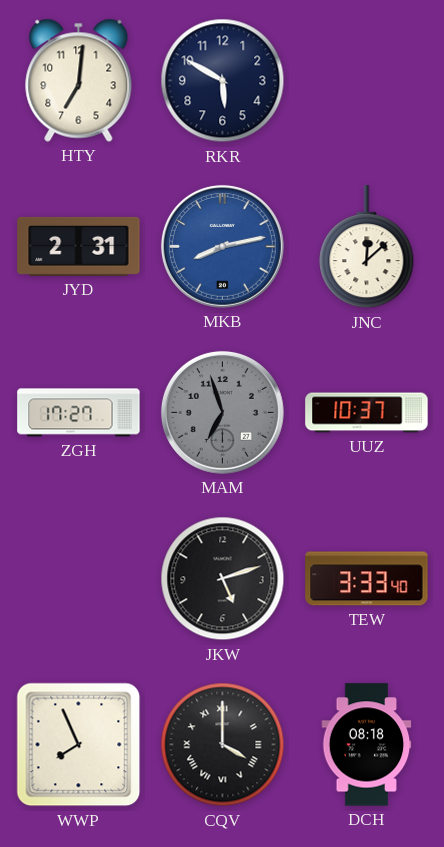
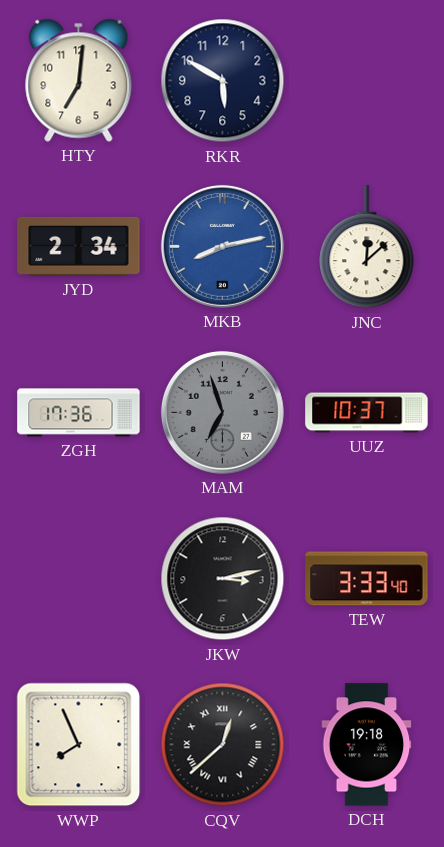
JYD: 2:31 -> 2:34 (79, 246)
ZGH: 17:27 -> 17:36 (79, 413)
JKW: 5:12 -> 3:13 (223, 579)
CQV: 4:00 -> 12:38 (223, 745)
DCH: 08:18 -> 19:18 (367, 745)
